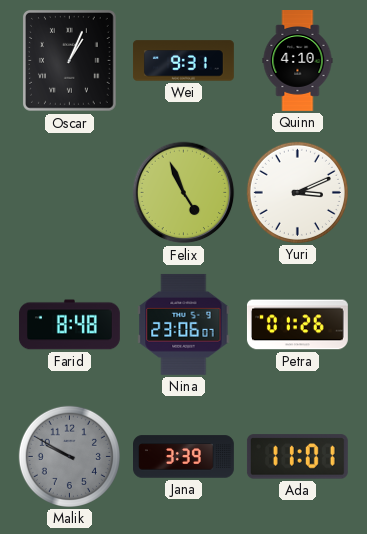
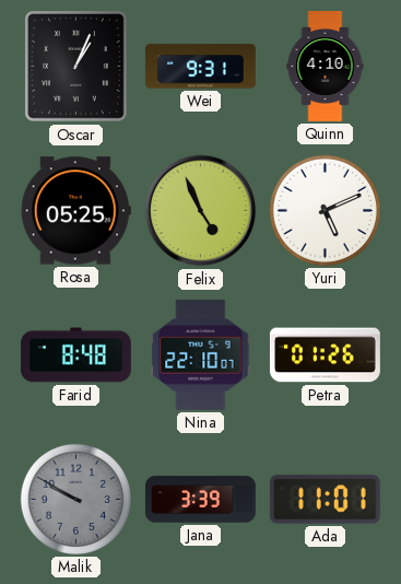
Rosa: none -> 05:25 (75, 211)
Yuri: 3:11 -> 5:11 (325, 210)
Nina: 23:06 -> 22:10 (201, 354)
